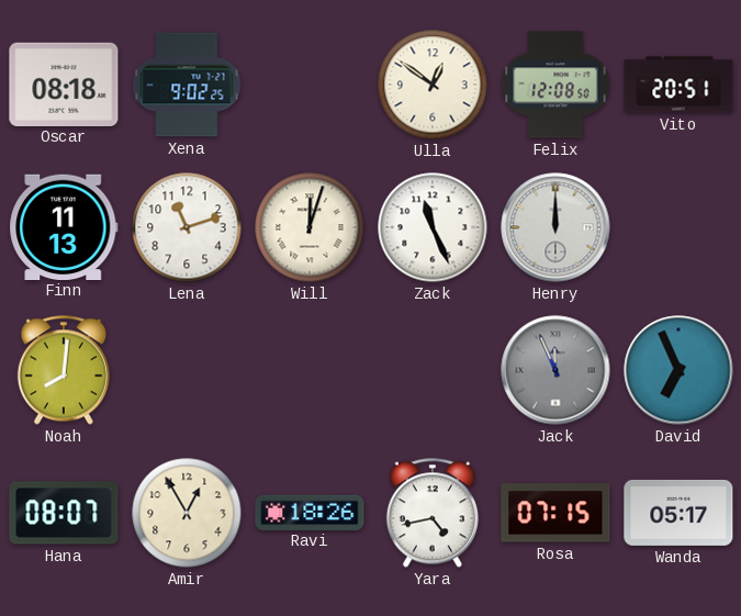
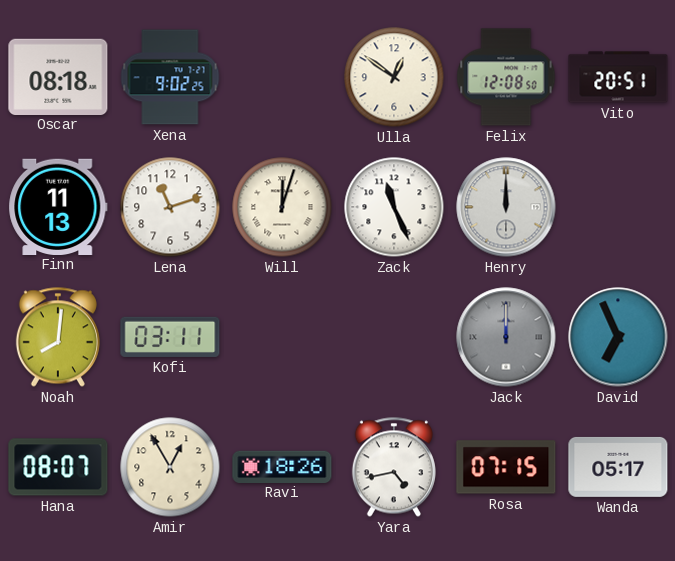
Kofi: none -> 03:11 (170, 337)
Jack: 11:56 -> 12:00 (506, 337)
